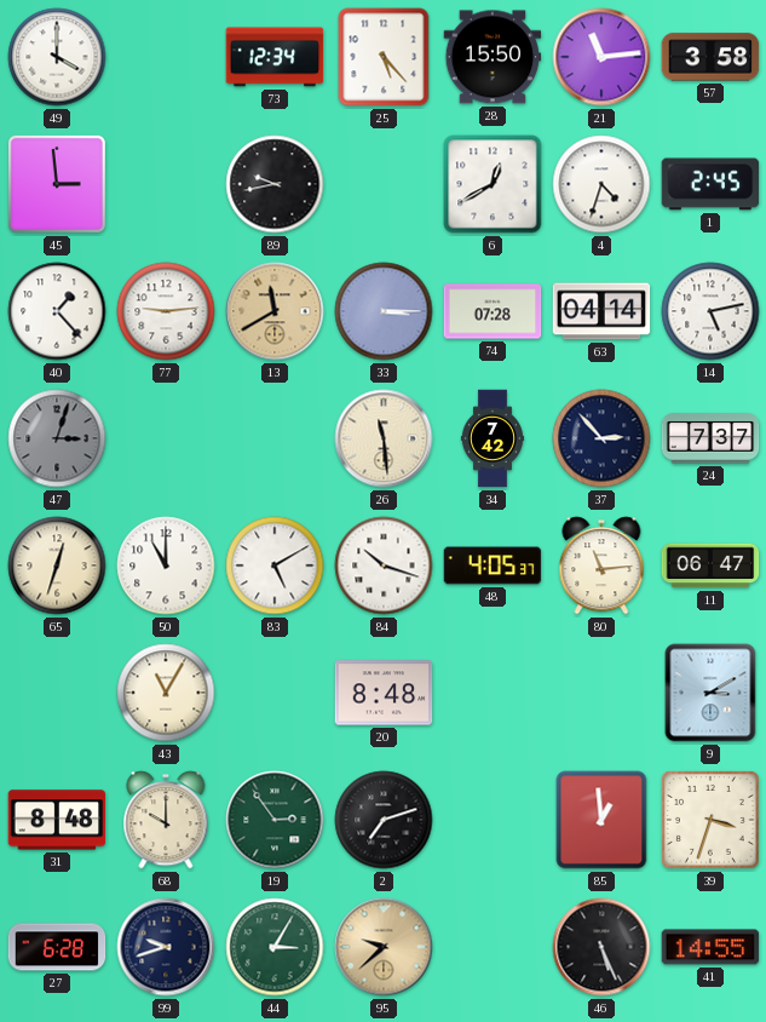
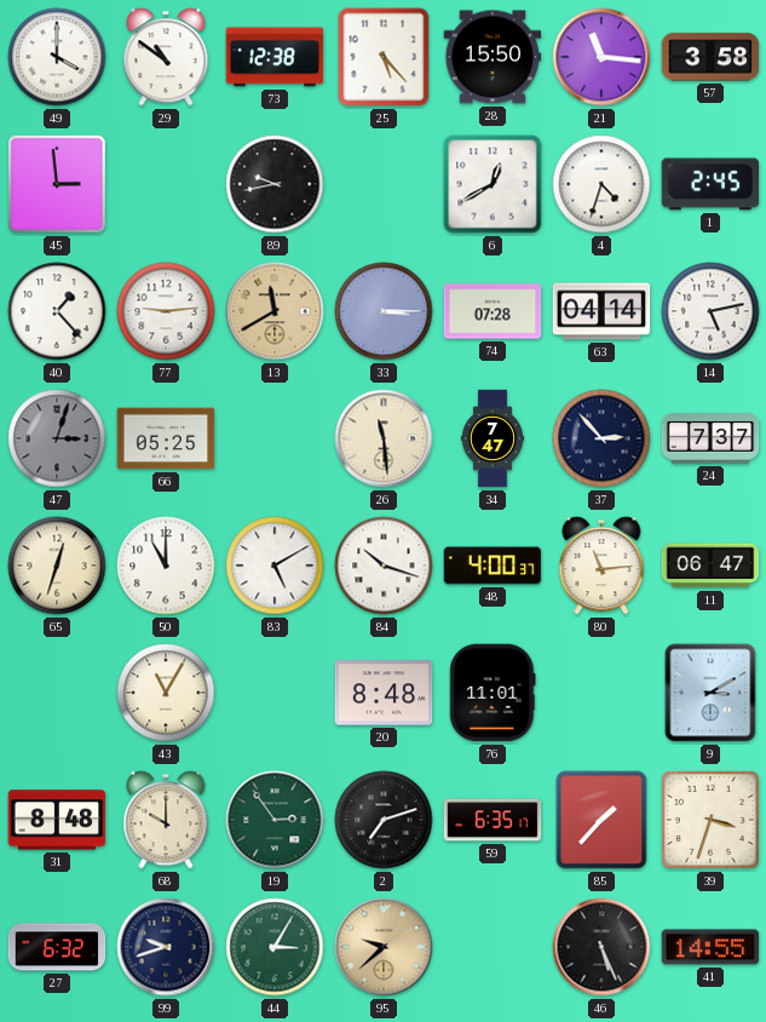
29: none -> 10:51 (166, 57)
73: 12:34 -> 12:38 (275, 57)
21: 11:14 -> 11:16 (601, 57)
66: none -> 05:25 (166, 438)
34: 7:42 -> 7:47 (493, 438)
48: 4:05 -> 4:00 (493, 565)
76: none -> 11:01 (493, 693)
59: none -> 6:35 (493, 820)
85: 12:59 -> 1:37 (601, 820)
27: 6:28 -> 6:32 (57, 947)
